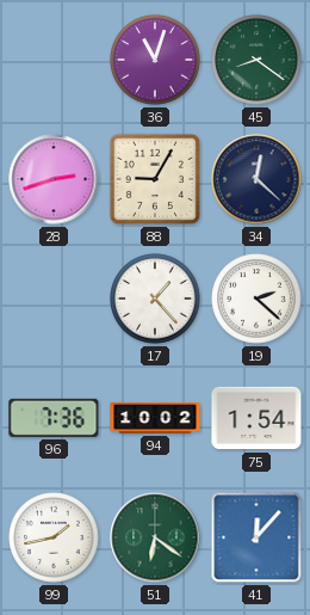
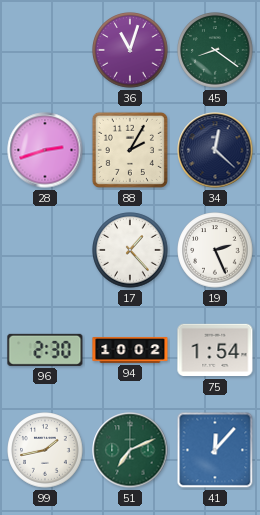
88: 9:05 -> 2:05 (130, 150)
19: 2:22 -> 2:26 (215, 250)
96: 7:36 -> 2:30 (45, 350)
51: 6:21 -> 7:11 (130, 450)
